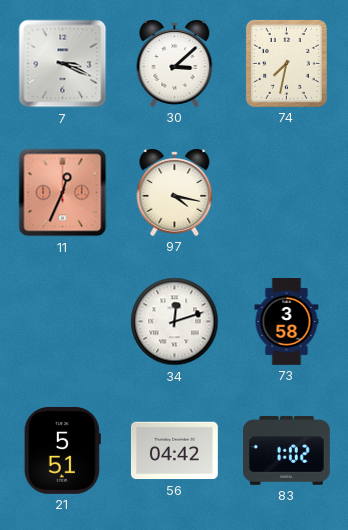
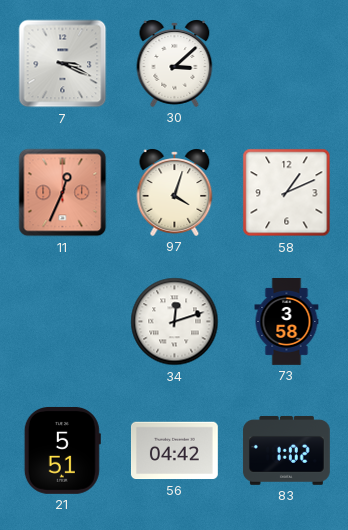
74: 7:32 -> none (286, 63)
97: 4:17 -> 4:03 (175, 192)
58: none -> 1:11 (287, 193)
